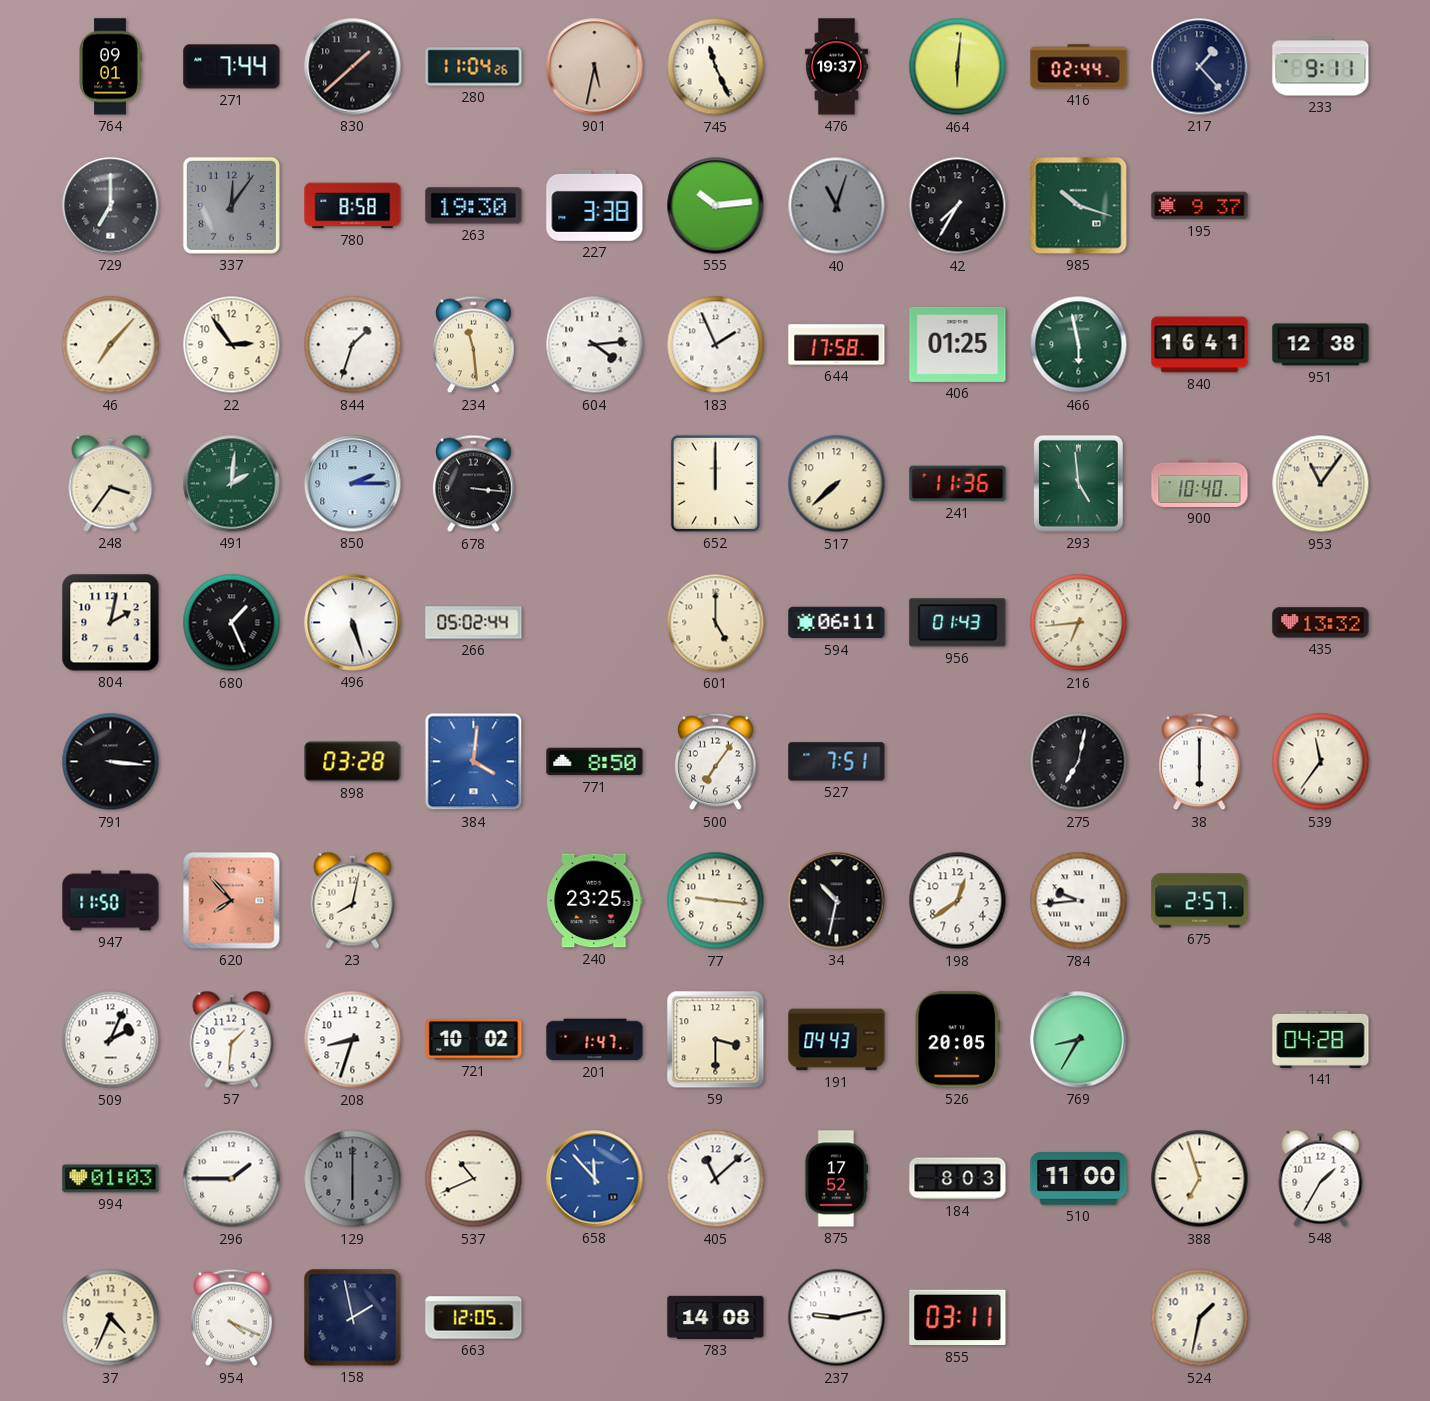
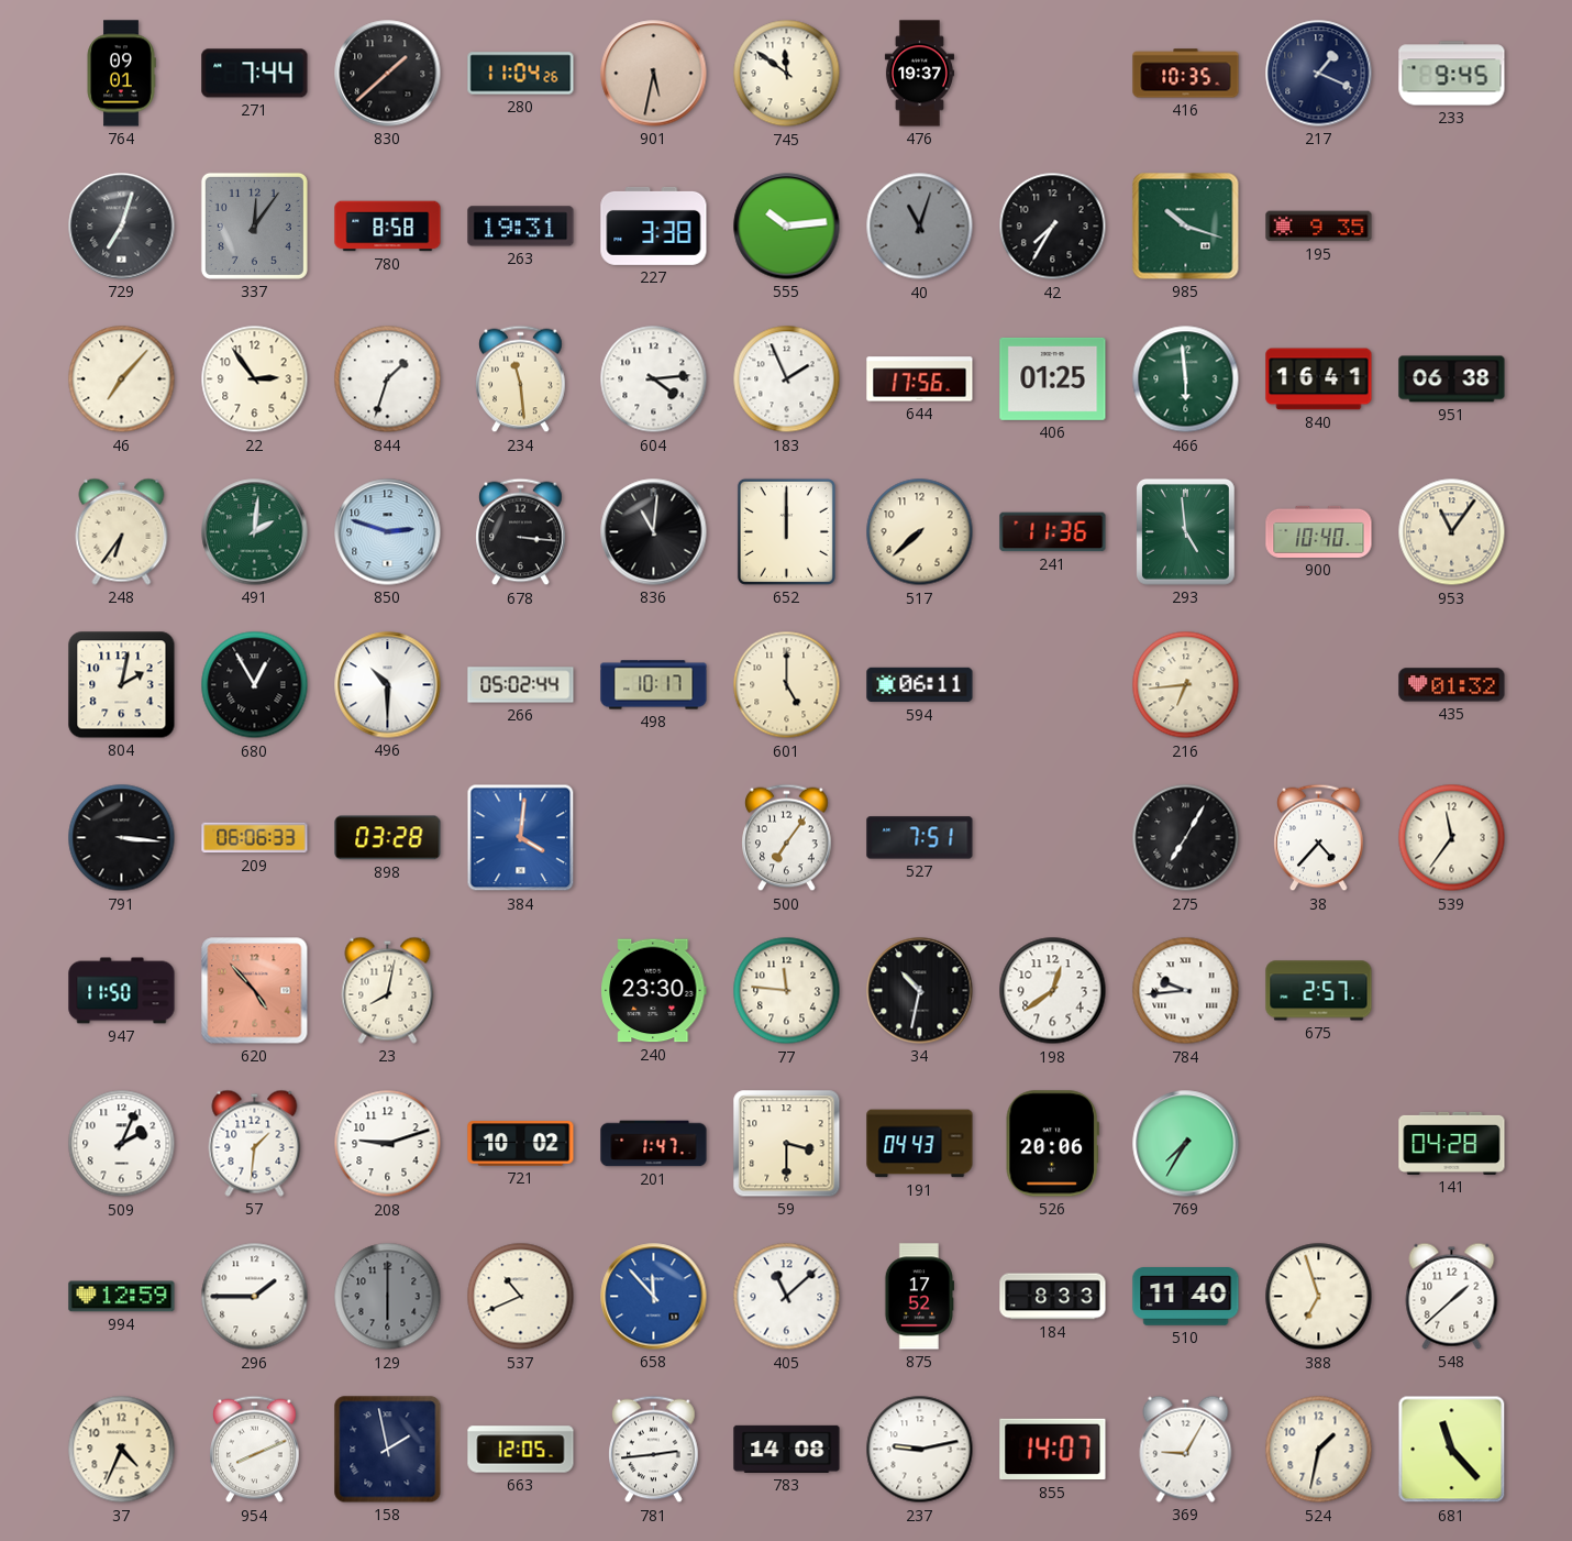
745: 11:26 -> 11:51 (787, 74)
464: 6:01 -> none (958, 67)
416: 02:44 -> 10:35 (1186, 74)
217: 1:23 -> 1:19 (1319, 74)
233: 9:11 -> 9:45 (1452, 74)
729: 7:00 -> 7:03 (122, 227)
263: 19:30 -> 19:31 (521, 227)
195: 9:37 -> 9:35 (1319, 227)
644: 17:58 -> 17:56 (920, 379)
466: 5:58 -> 5:59 (1186, 379)
951: 12:38 -> 06:38 (1452, 379)
248: 3:36 -> 6:36 (122, 531)
850: 2:15 -> 2:48 (388, 532)
836: none -> 11:01 (654, 532)
680: 1:26 -> 12:55 (255, 685)
496: 5:27 -> 10:30 (388, 685)
498: none -> 10:17 (654, 685)
956: 01:43 -> none (958, 623)
435: 13:32 -> 01:32 (1452, 685)
209: none -> 06:06 (255, 838)
771: 8:50 -> none (595, 762)
275: 7:02 -> 7:05 (1186, 838)
38: 6:00 -> 4:37 (1319, 838)
620: 7:53 -> 4:53 (255, 991)
240: 23:25 -> 23:30 (654, 991)
77: 9:16 -> 11:46 (787, 991)
208: 8:33 -> 9:12 (388, 1144)
526: 20:05 -> 20:06 (1052, 1144)
769: 8:35 -> 7:35 (1186, 1144)
994: 01:03 -> 12:59 (122, 1297)
184: 8:03 -> 8:33 (1053, 1297)
510: 11:00 -> 11:40 (1186, 1297)
548: 1:35 -> 1:38 (1452, 1296)
954: 4:19 -> 8:11 (255, 1450)
781: none -> 2:44 (654, 1450)
855: 03:11 -> 14:07 (1053, 1450)
369: none -> 9:05 (1186, 1449)
681: none -> 11:23 (1452, 1450)
